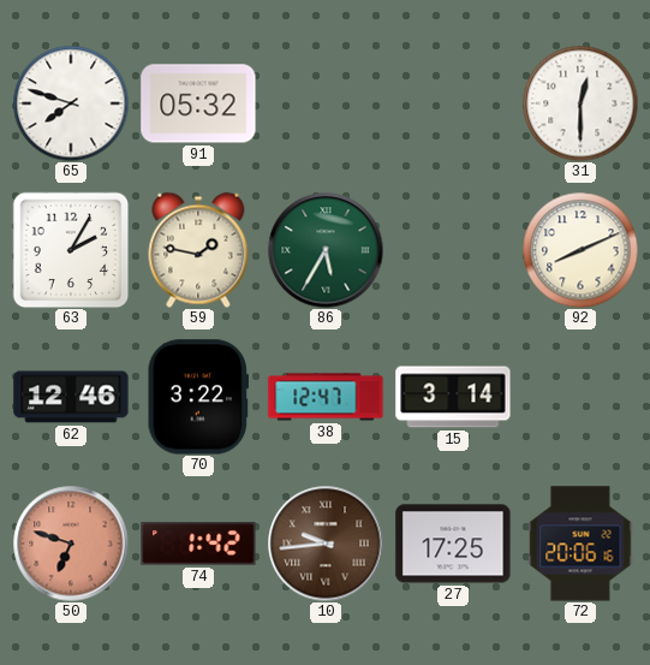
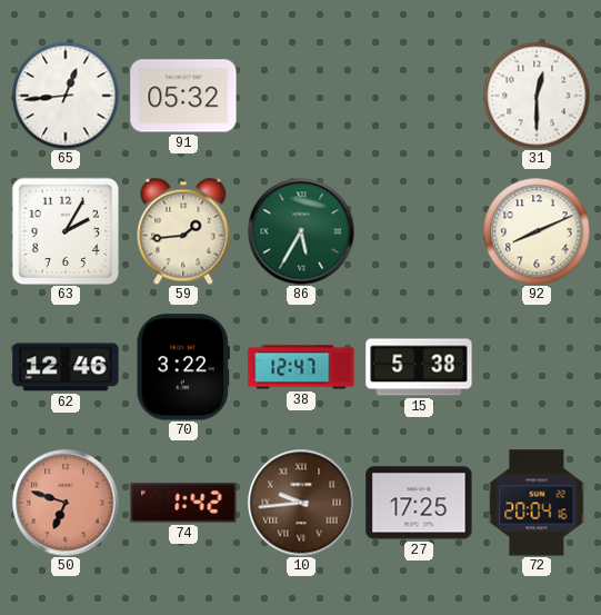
65: 7:48 -> 12:44 (66, 96)
59: 1:47 -> 1:44 (183, 231)
15: 3:14 -> 5:38 (419, 367)
72: 20:06 -> 20:04 (537, 503)
